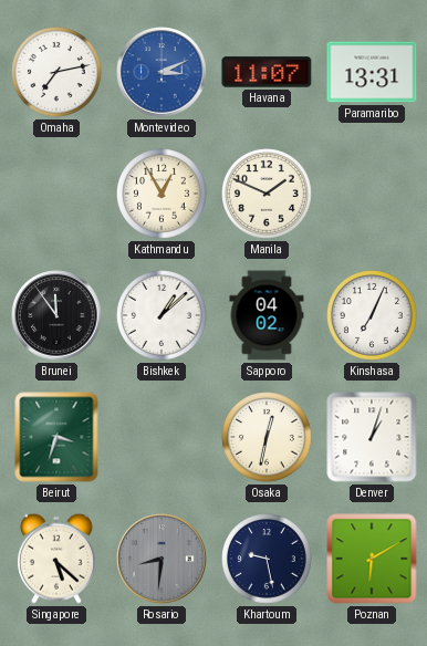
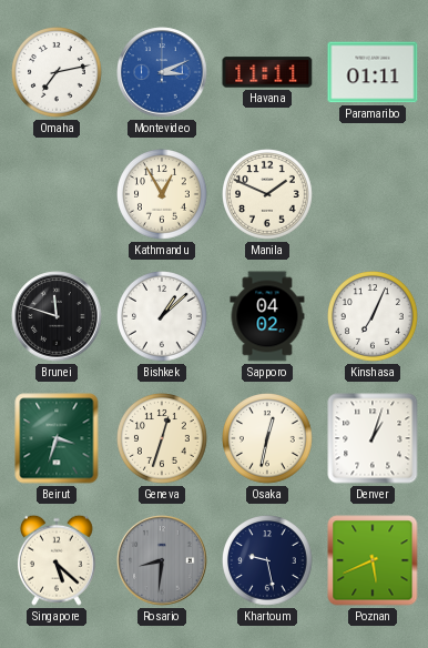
Havana: 11:07 -> 11:11 (267, 72)
Paramaribo: 13:31 -> 01:11 (373, 72)
Brunei: 11:54 -> 11:48 (57, 316)
Geneva: none -> 12:33 (163, 439)
Poznan: 6:10 -> 5:41 (373, 560)
